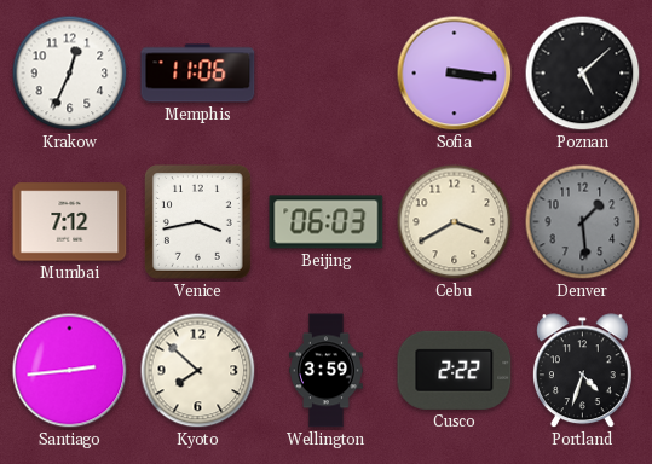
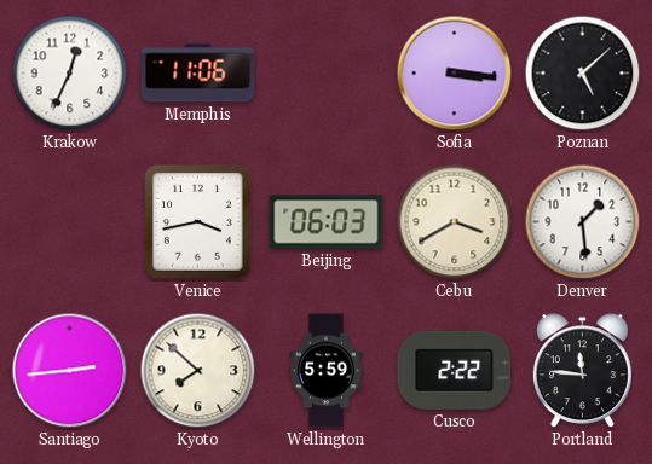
Mumbai: 7:12 -> none (70, 222)
Denver dial: grey -> white (583, 222)
Wellington: 3:59 -> 5:59 (327, 371)
Portland: 4:33 -> 11:46 (582, 371)
